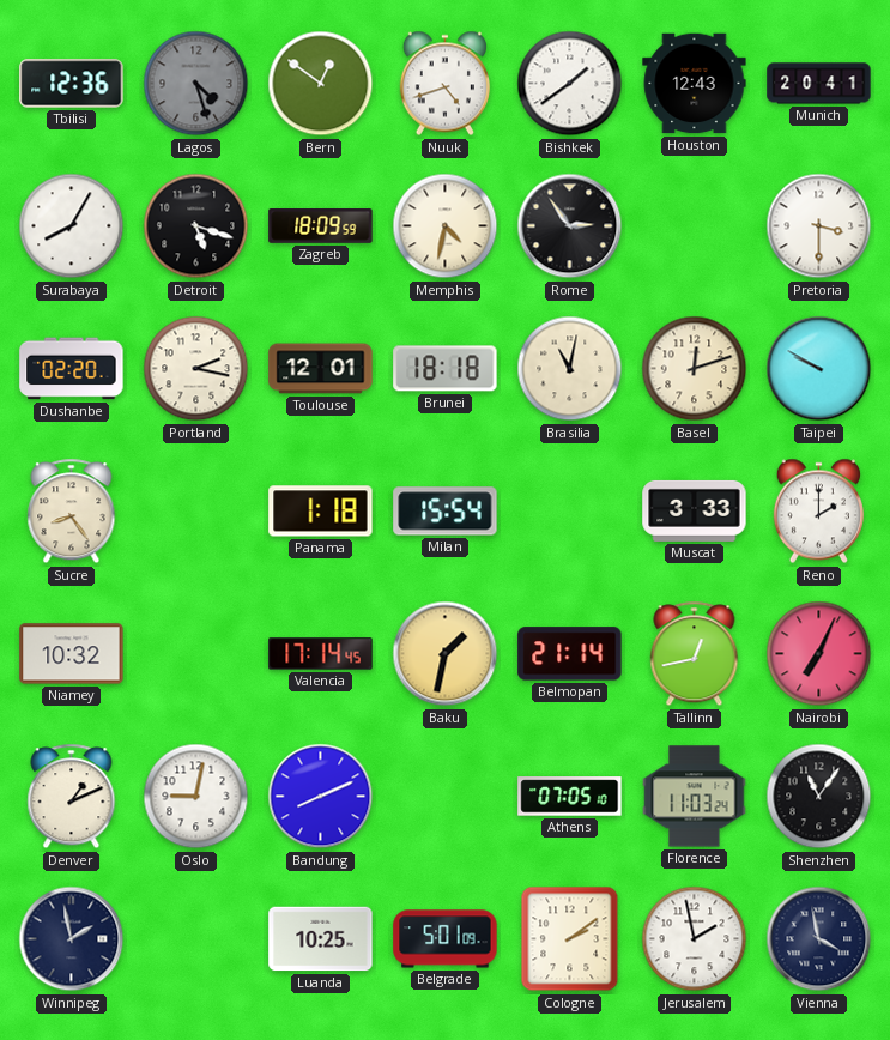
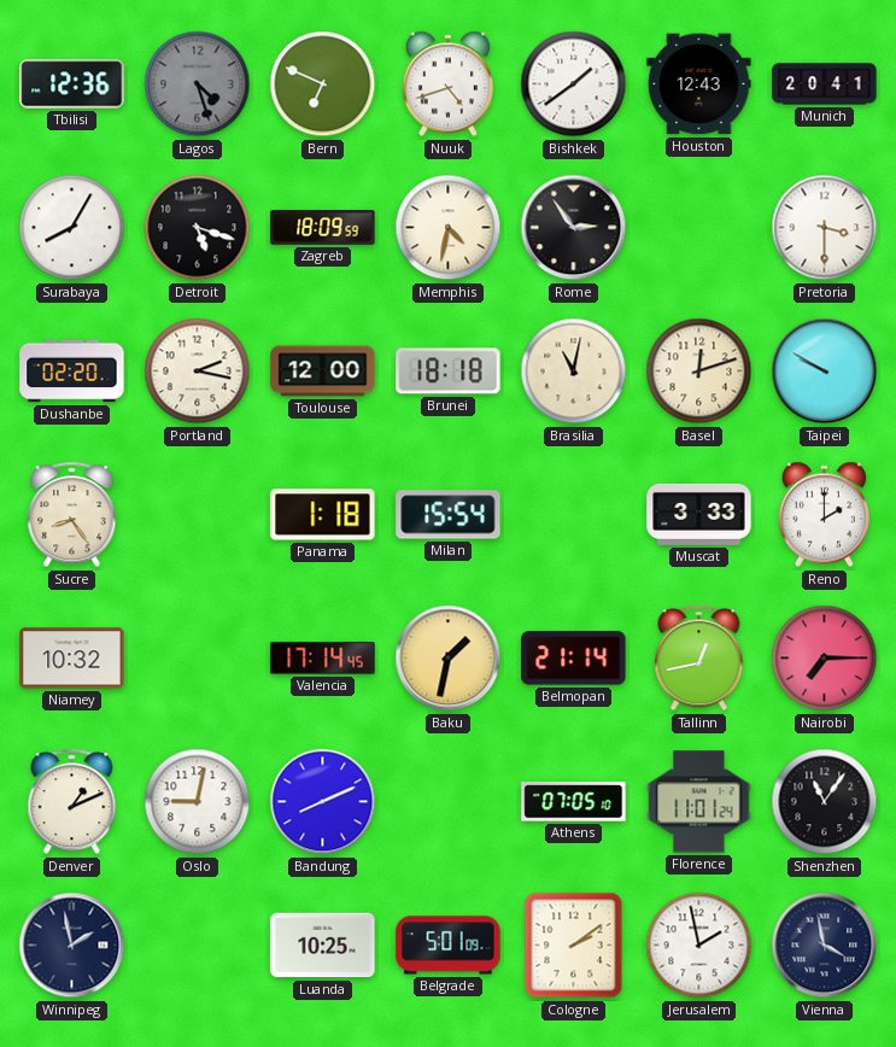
Bern: 12:51 -> 6:49 (323, 84)
Toulouse: 12:01 -> 12:00 (323, 372)
Nairobi: 7:04 -> 7:15 (825, 659)
Florence: 11:03 -> 11:01 (699, 802)
